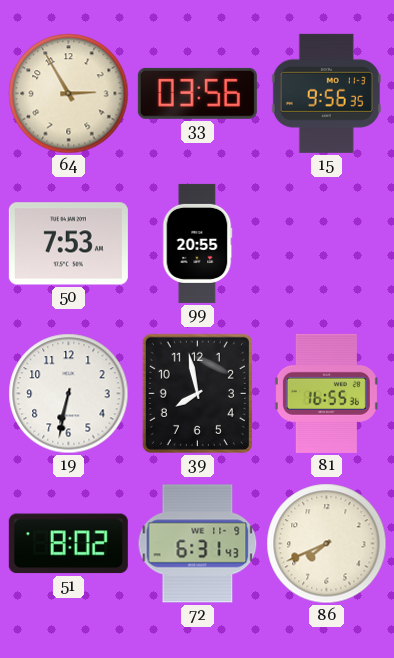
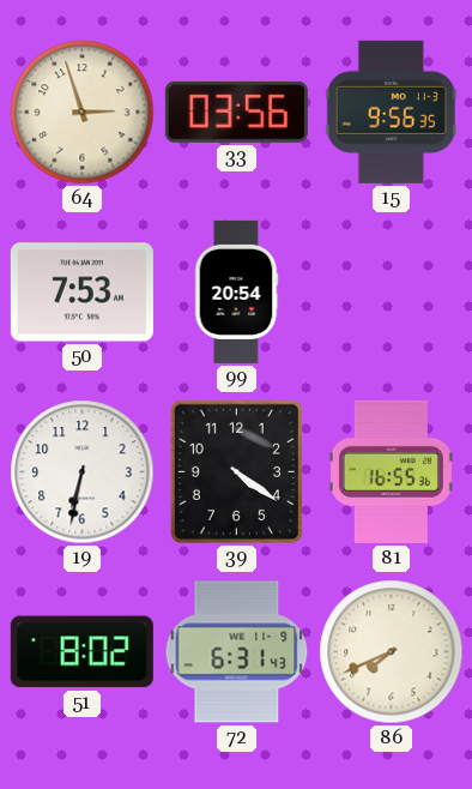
64: 2:55 -> 2:57 (83, 113)
99: 20:55 -> 20:54 (236, 291)
39: 7:58 -> 4:21 (236, 471)
